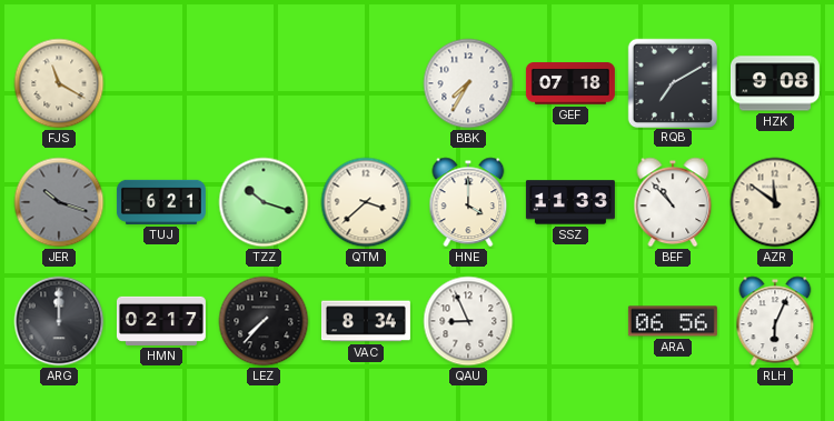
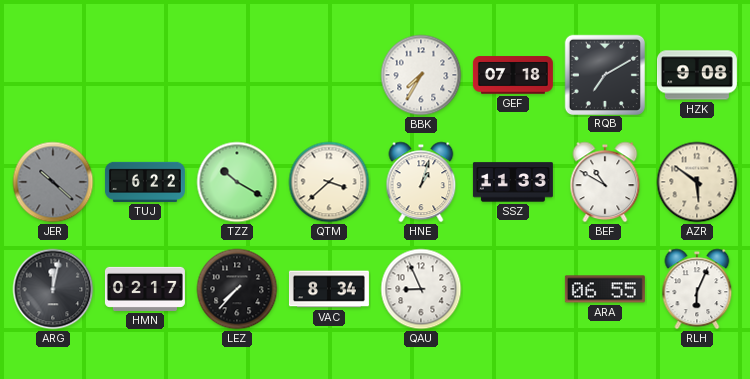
FJS: 11:20 -> none (59, 83)
JER: 10:18 -> 10:22 (53, 182)
TUJ: 6:21 -> 6:22 (145, 182)
TZZ: 10:18 -> 10:20 (237, 182)
HNE: 4:00 -> 1:03 (421, 182)
BEF: 10:53 -> 10:50 (605, 182)
AZR: 11:51 -> 5:51 (697, 182)
ARG: 12:00 -> 12:02 (53, 289)
ARA: 06:56 -> 06:55 (605, 289)
